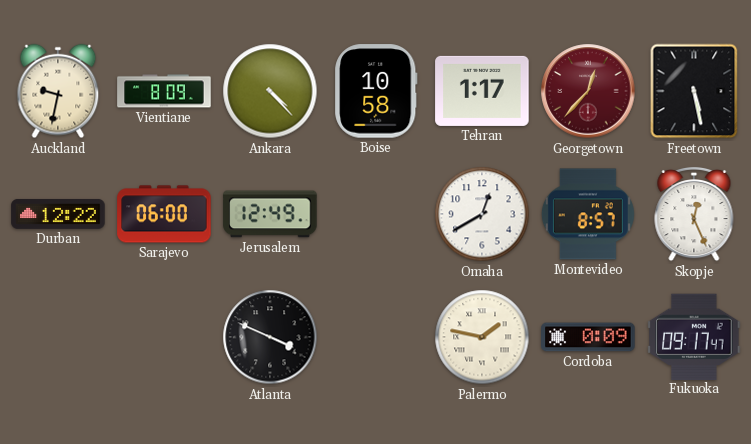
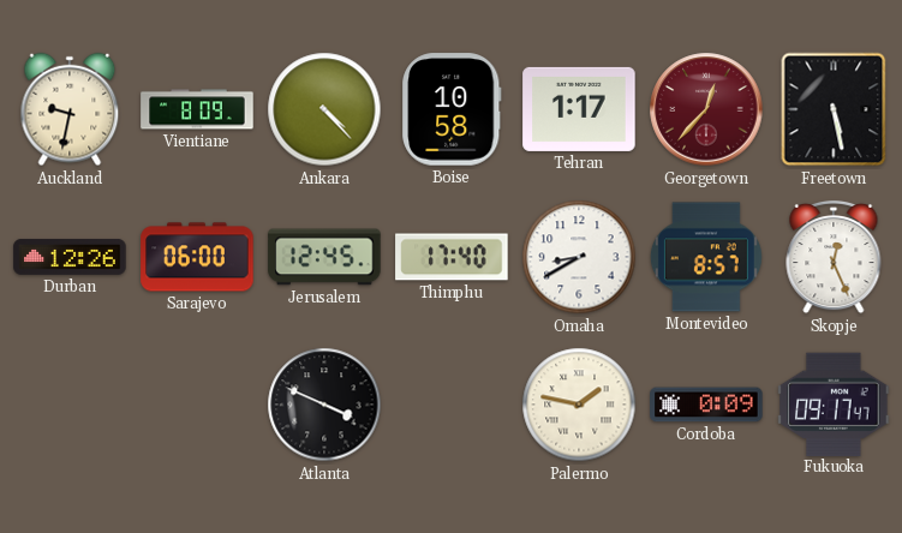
Durban: 12:22 -> 12:26 (70, 257)
Jerusalem: 12:49 -> 12:45 (324, 257)
Thimphu: none -> 17:40 (452, 257)
Omaha: 12:40 -> 8:40 (579, 257)
